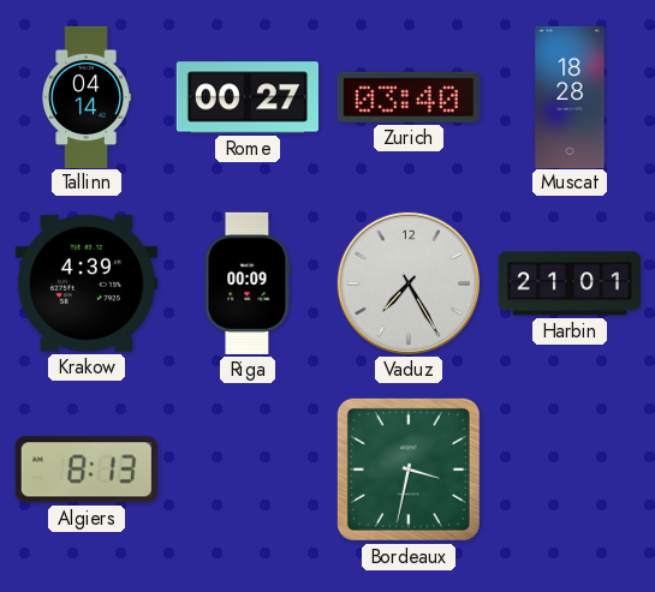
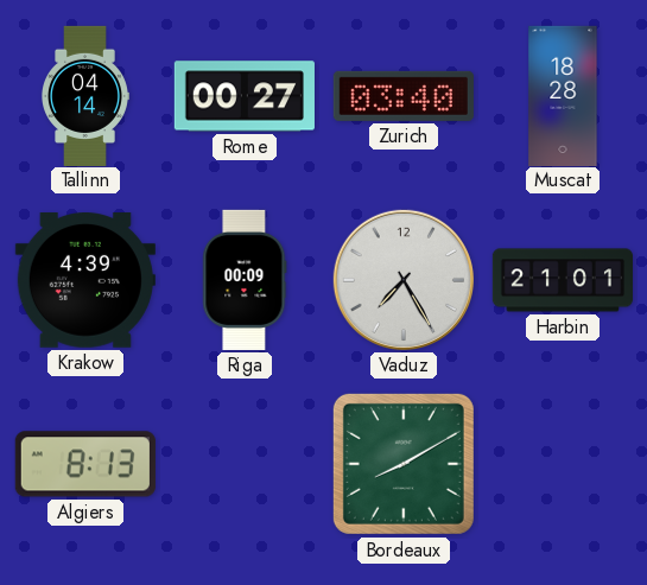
Bordeaux: 3:32 -> 8:10 (404, 464)
